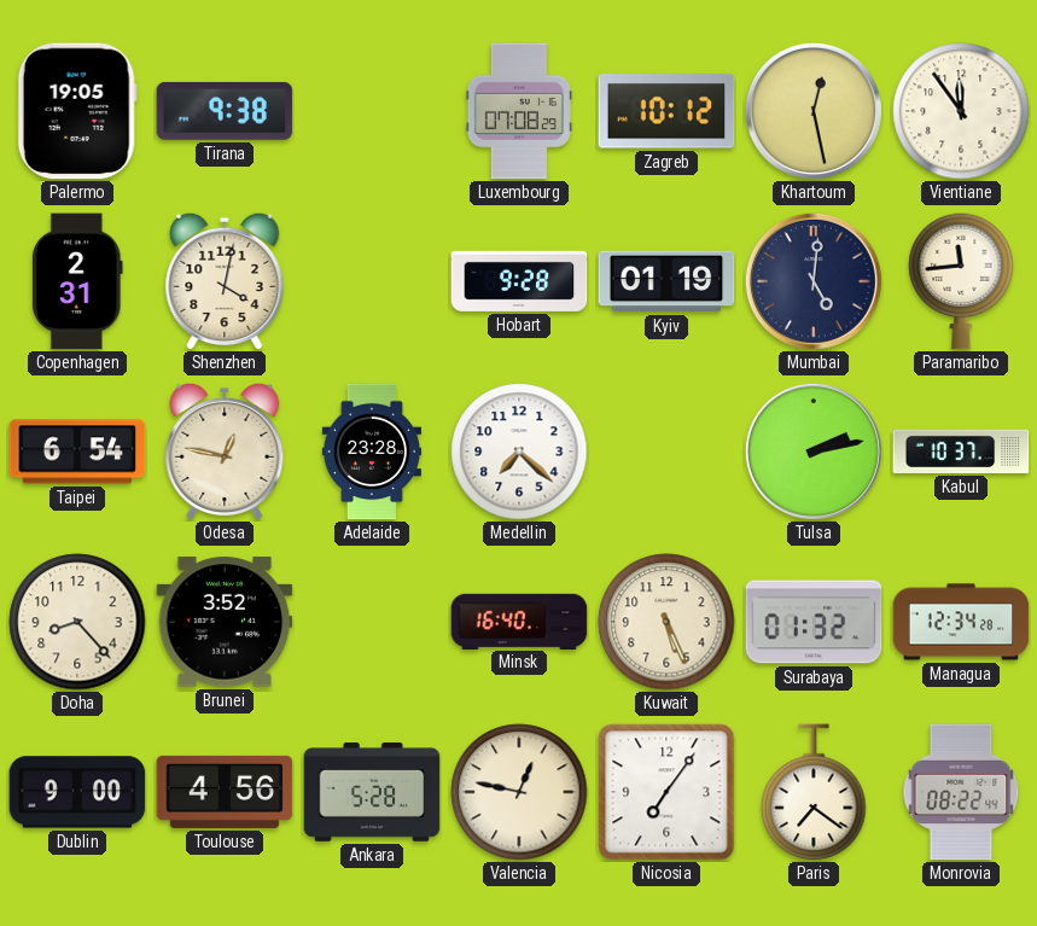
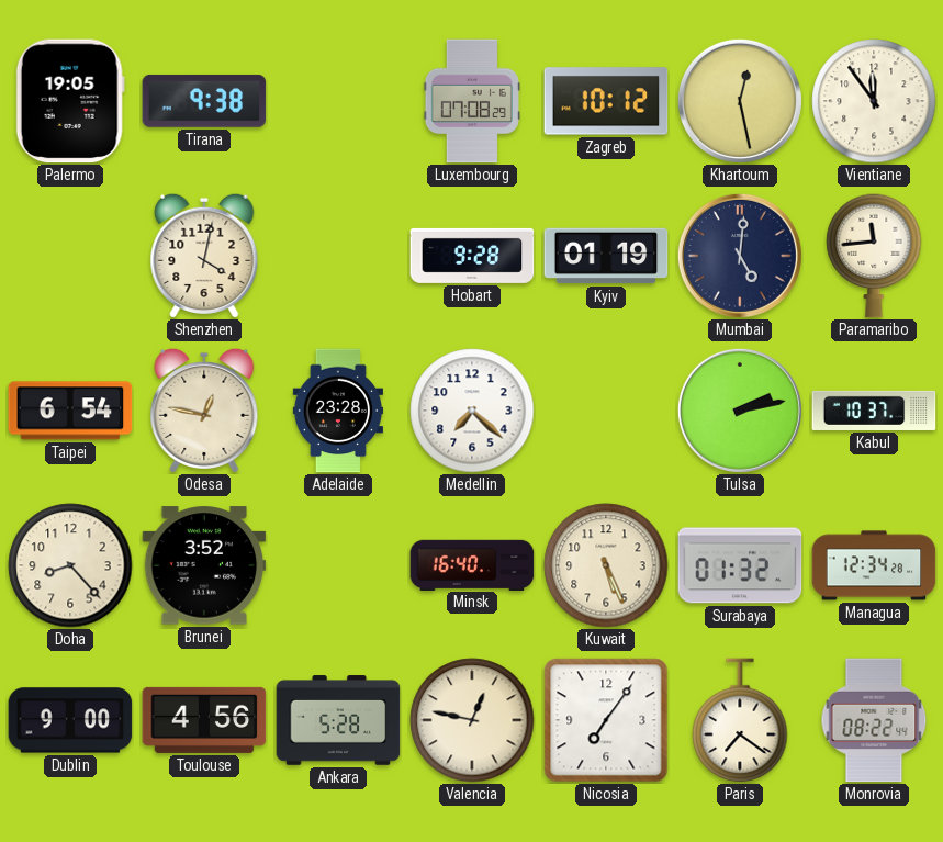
Copenhagen: 2:31 -> none (77, 281)
